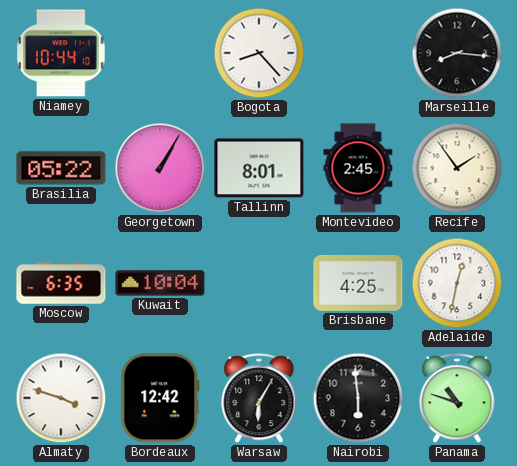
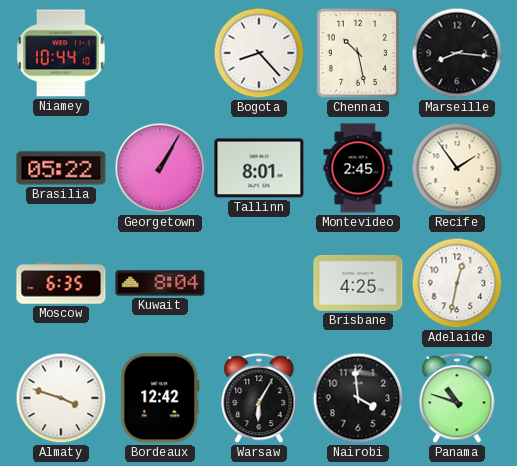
Chennai: none -> 10:28 (358, 53)
Kuwait: 10:04 -> 8:04 (160, 283)
Nairobi: 5:59 -> 3:59 (358, 398)
